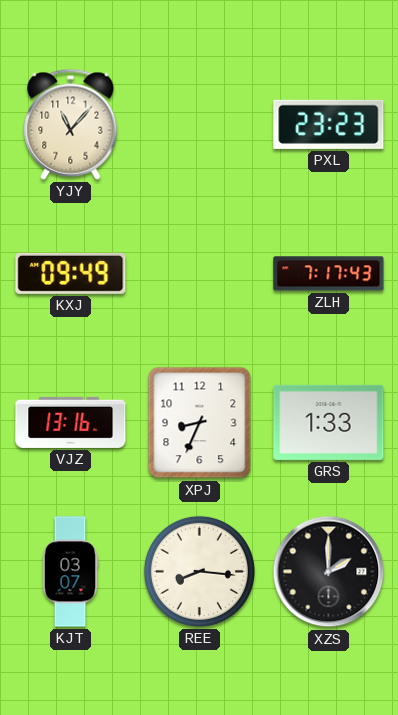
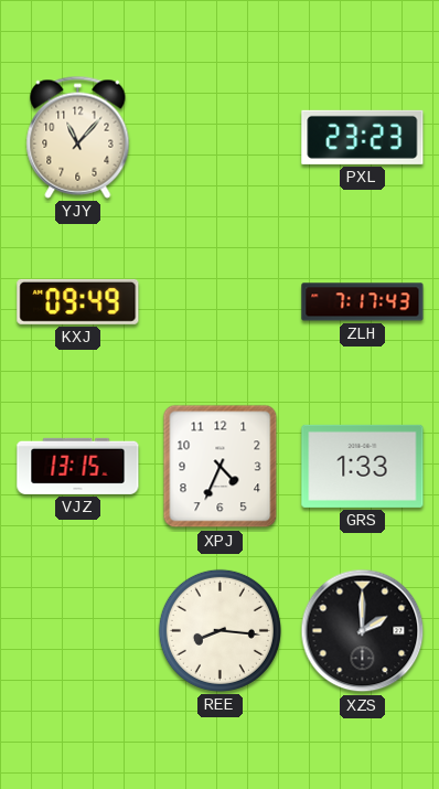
VJZ: 13:16 -> 13:15 (78, 466)
XPJ: 8:34 -> 4:34 (221, 467)
KJT: 03:07 -> none (70, 572)
